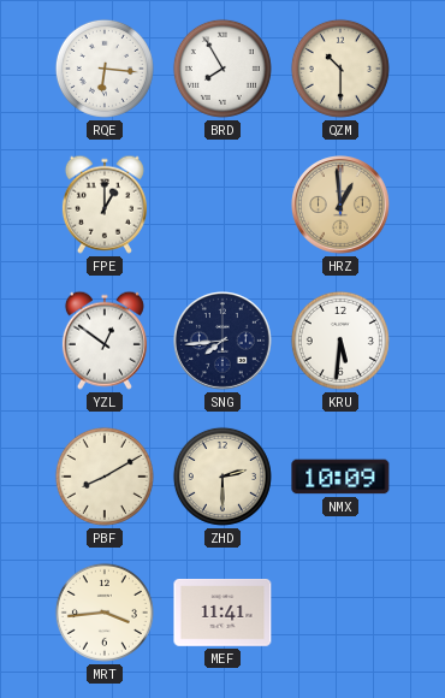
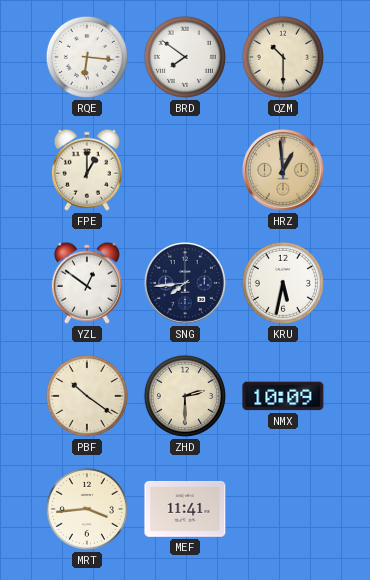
BRD: 7:55 -> 7:51 (185, 57)
KRU: 5:31 -> 5:32 (283, 283)
PBF: 8:10 -> 10:21 (87, 396)
